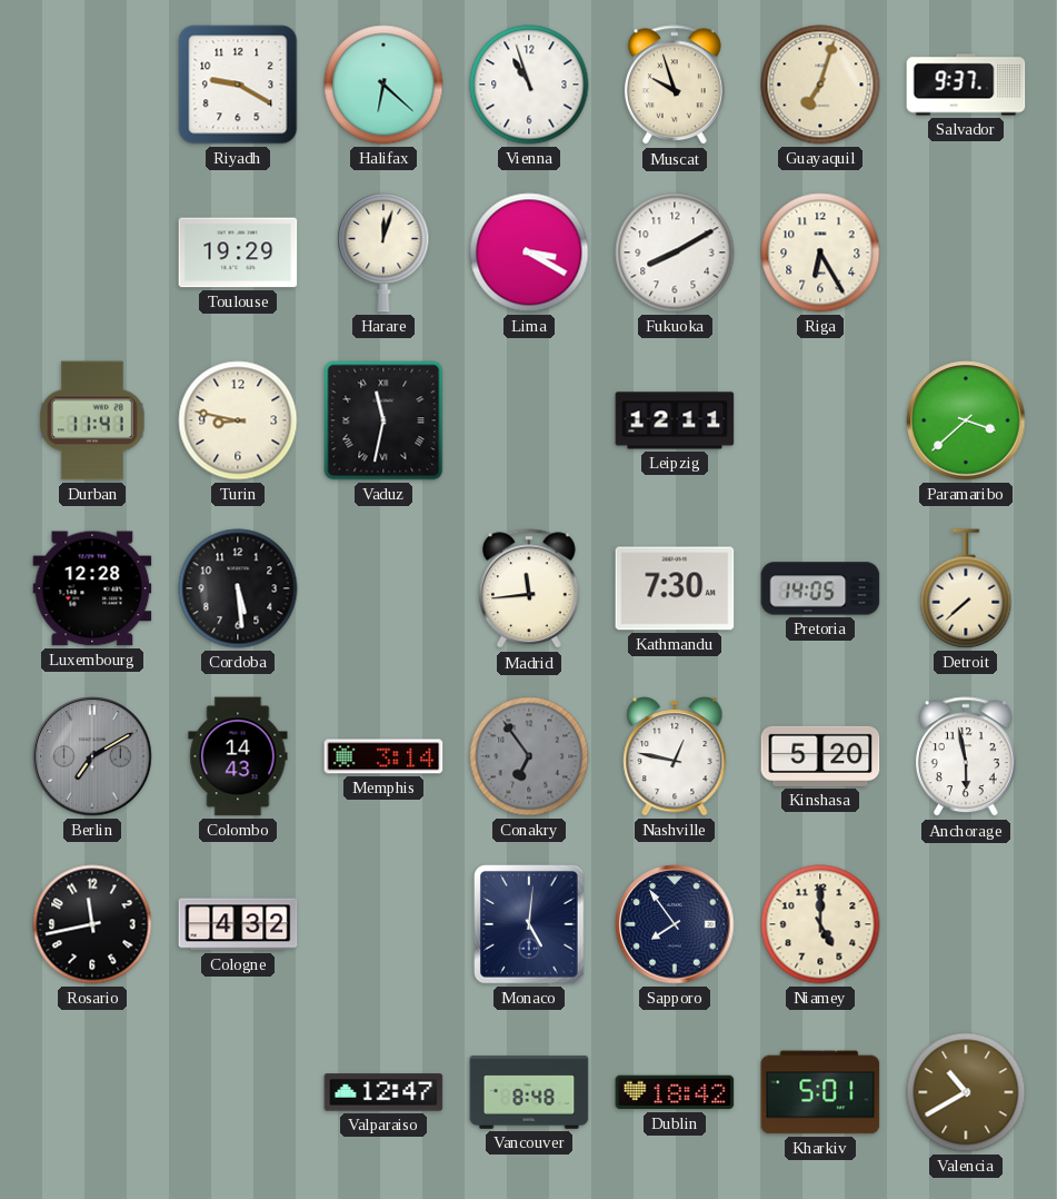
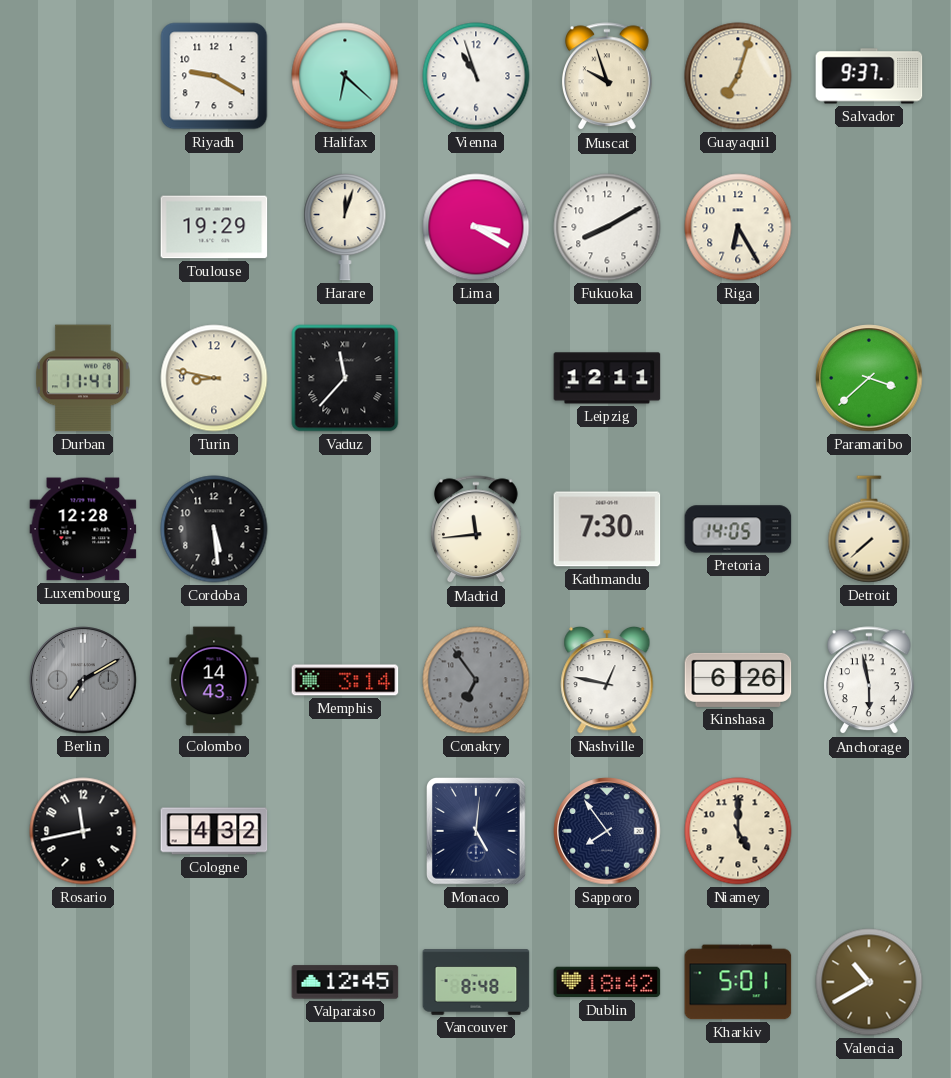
Vaduz: 11:32 -> 11:37 (345, 378)
Kinshasa: 5:20 -> 6:26 (738, 680)
Valparaiso: 12:47 -> 12:45 (345, 982)
